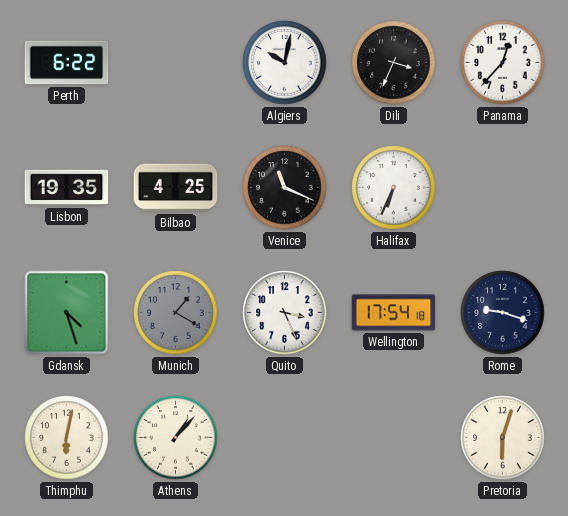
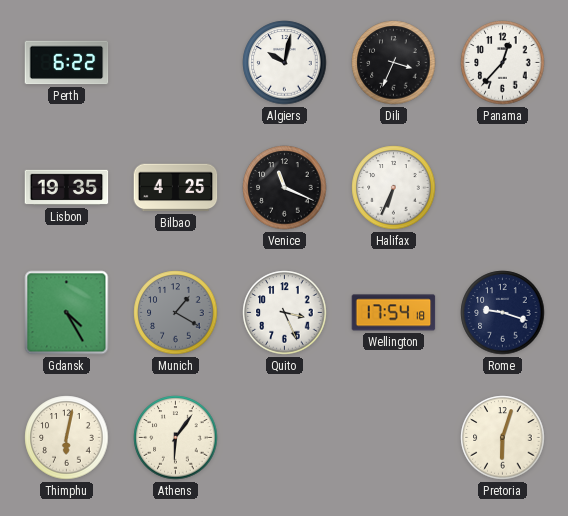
Gdansk: 4:27 -> 4:25 (67, 313)
Athens: 1:07 -> 6:06 (176, 438)
